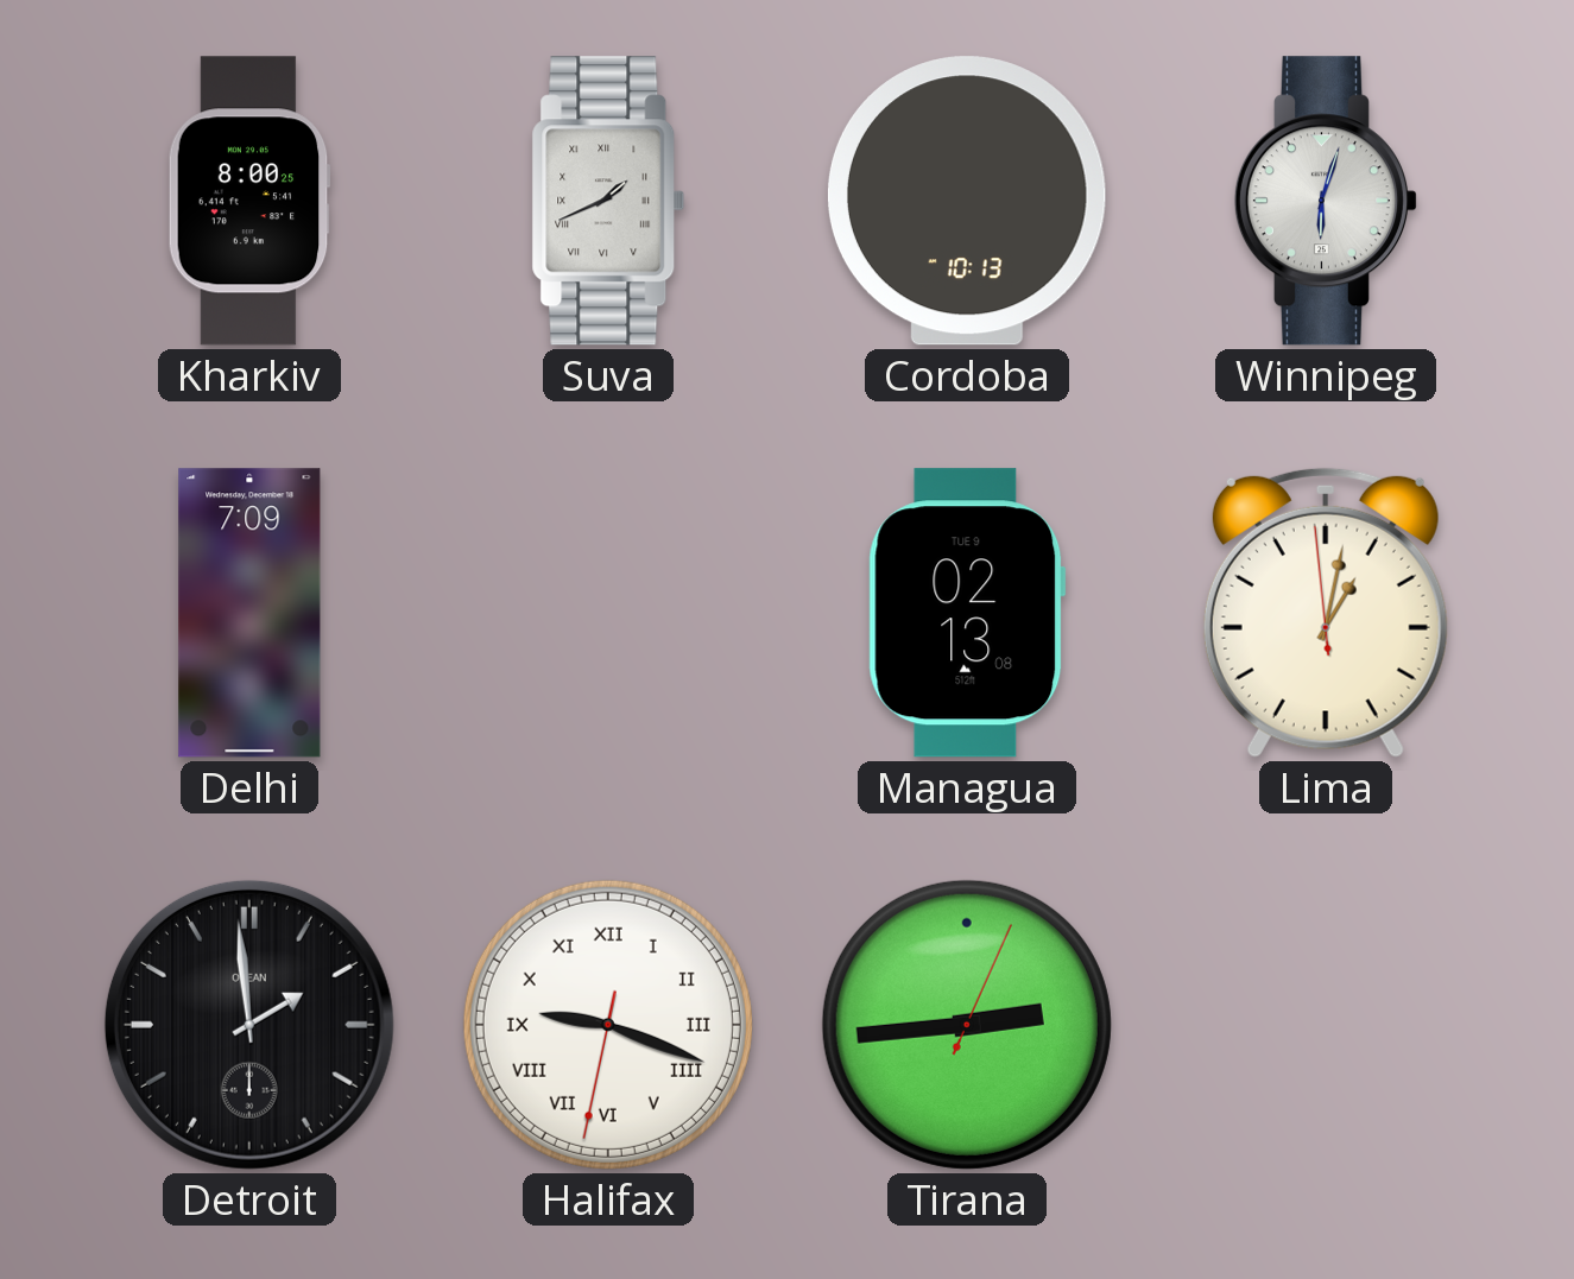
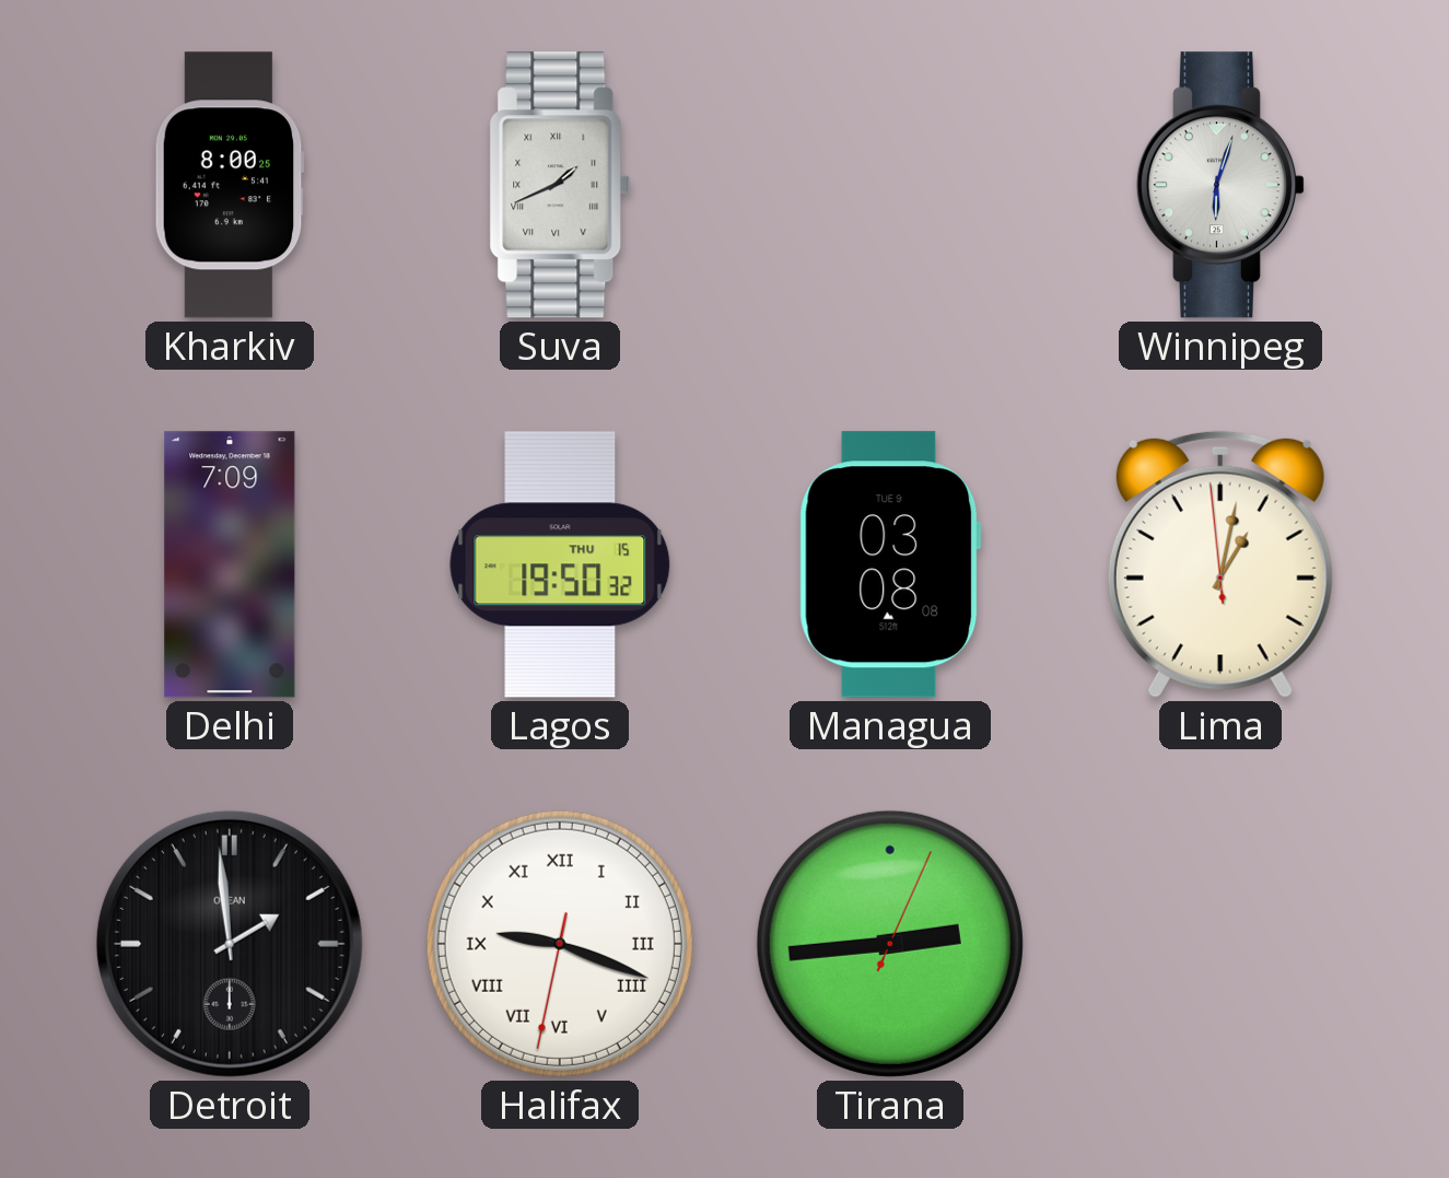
Cordoba: 10:13 -> none (967, 201)
Lagos: none -> 19:50 (560, 564)
Managua: 02:13 -> 03:08 (890, 564)
